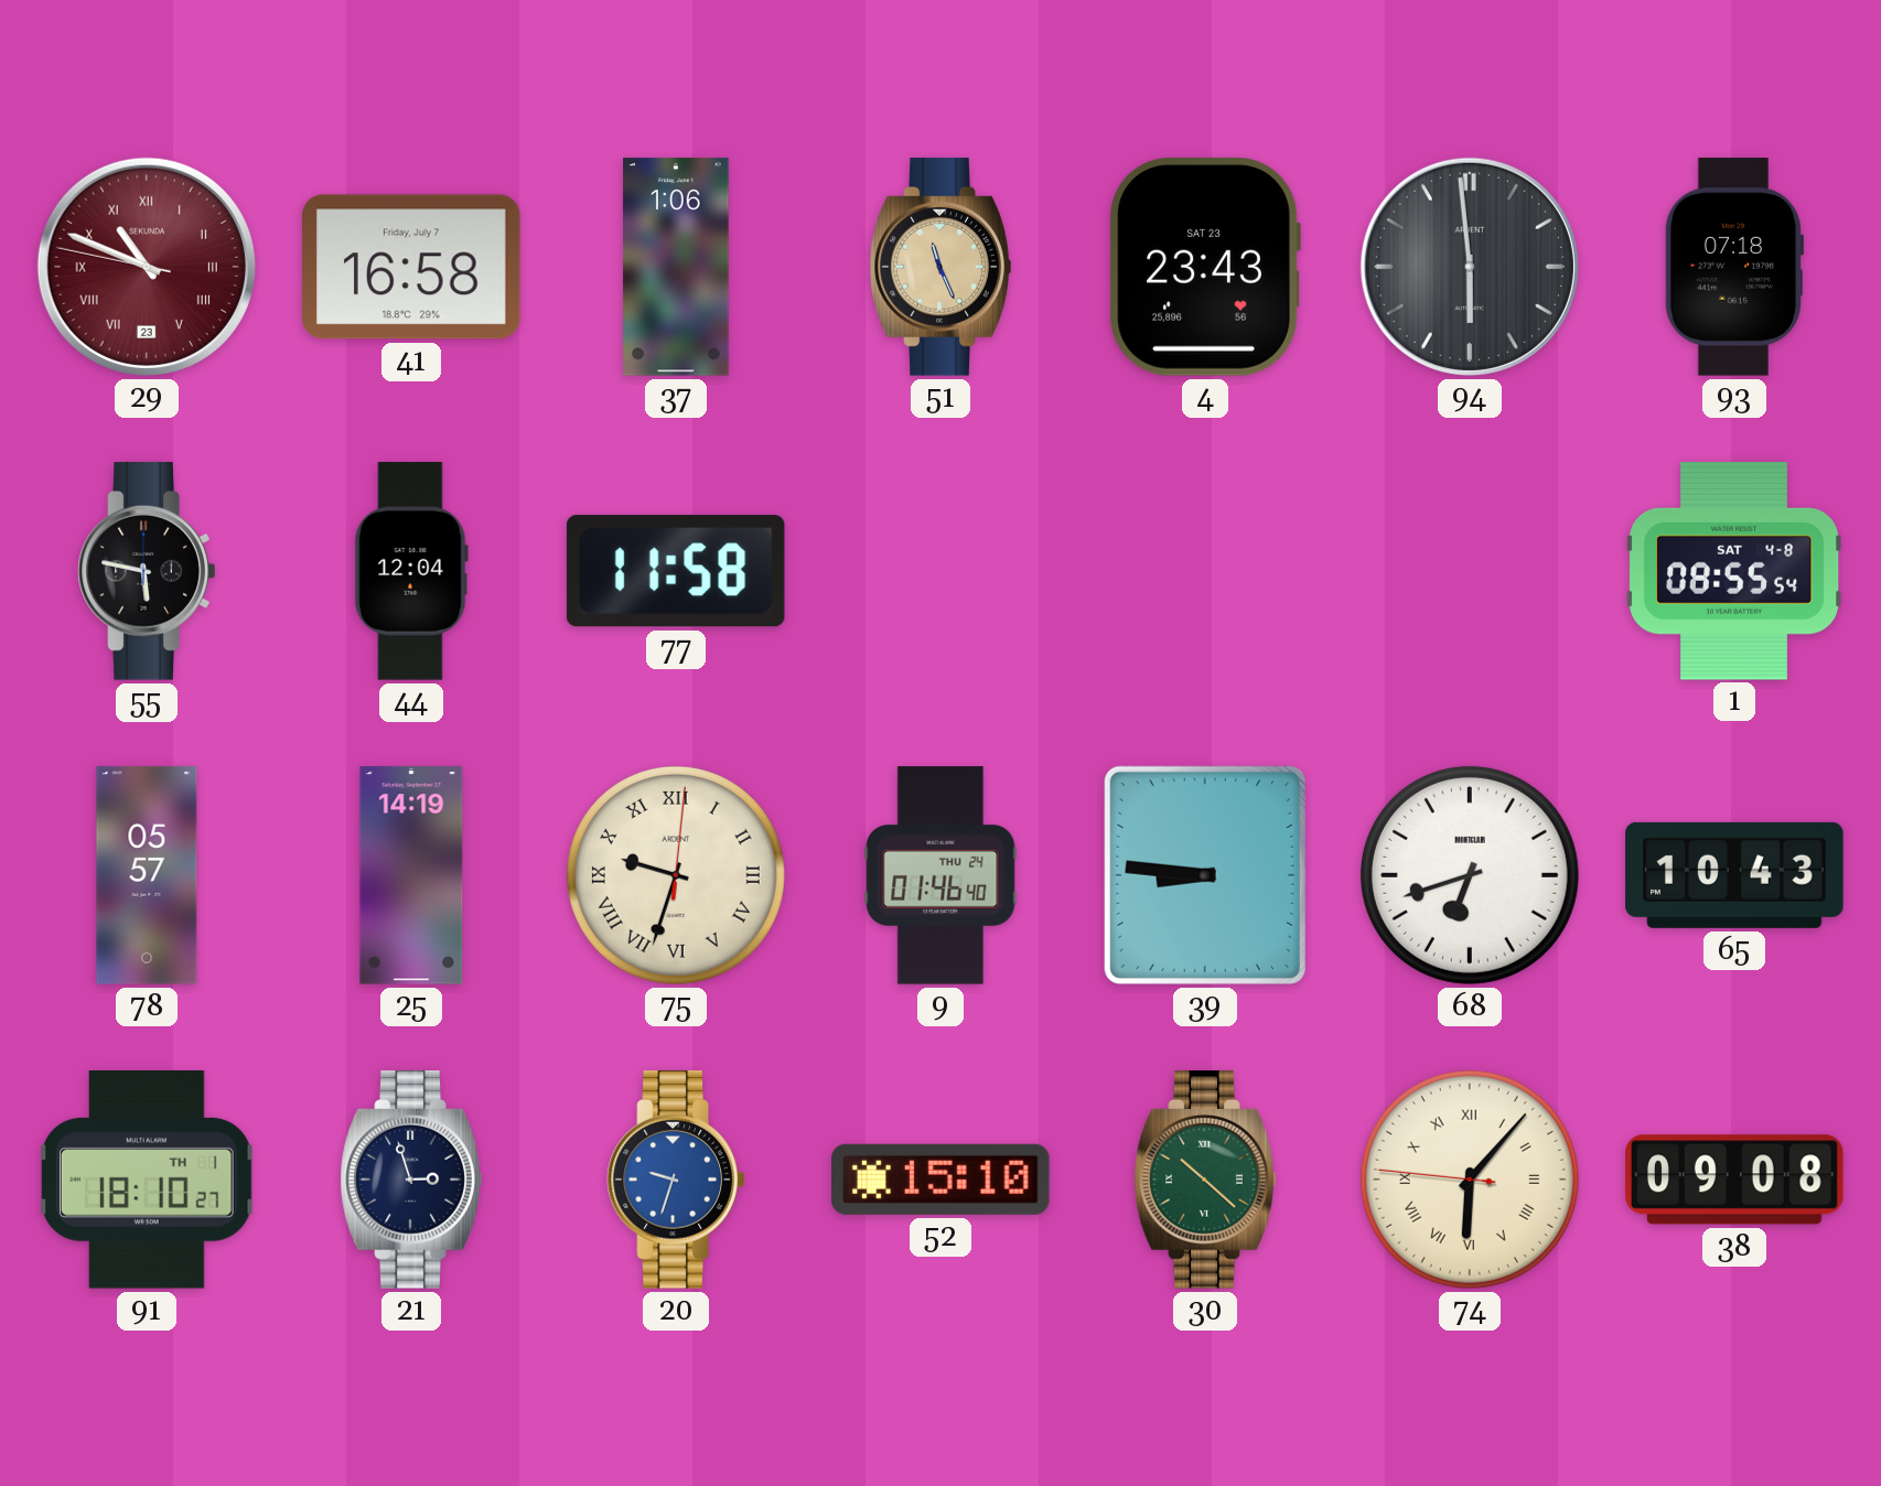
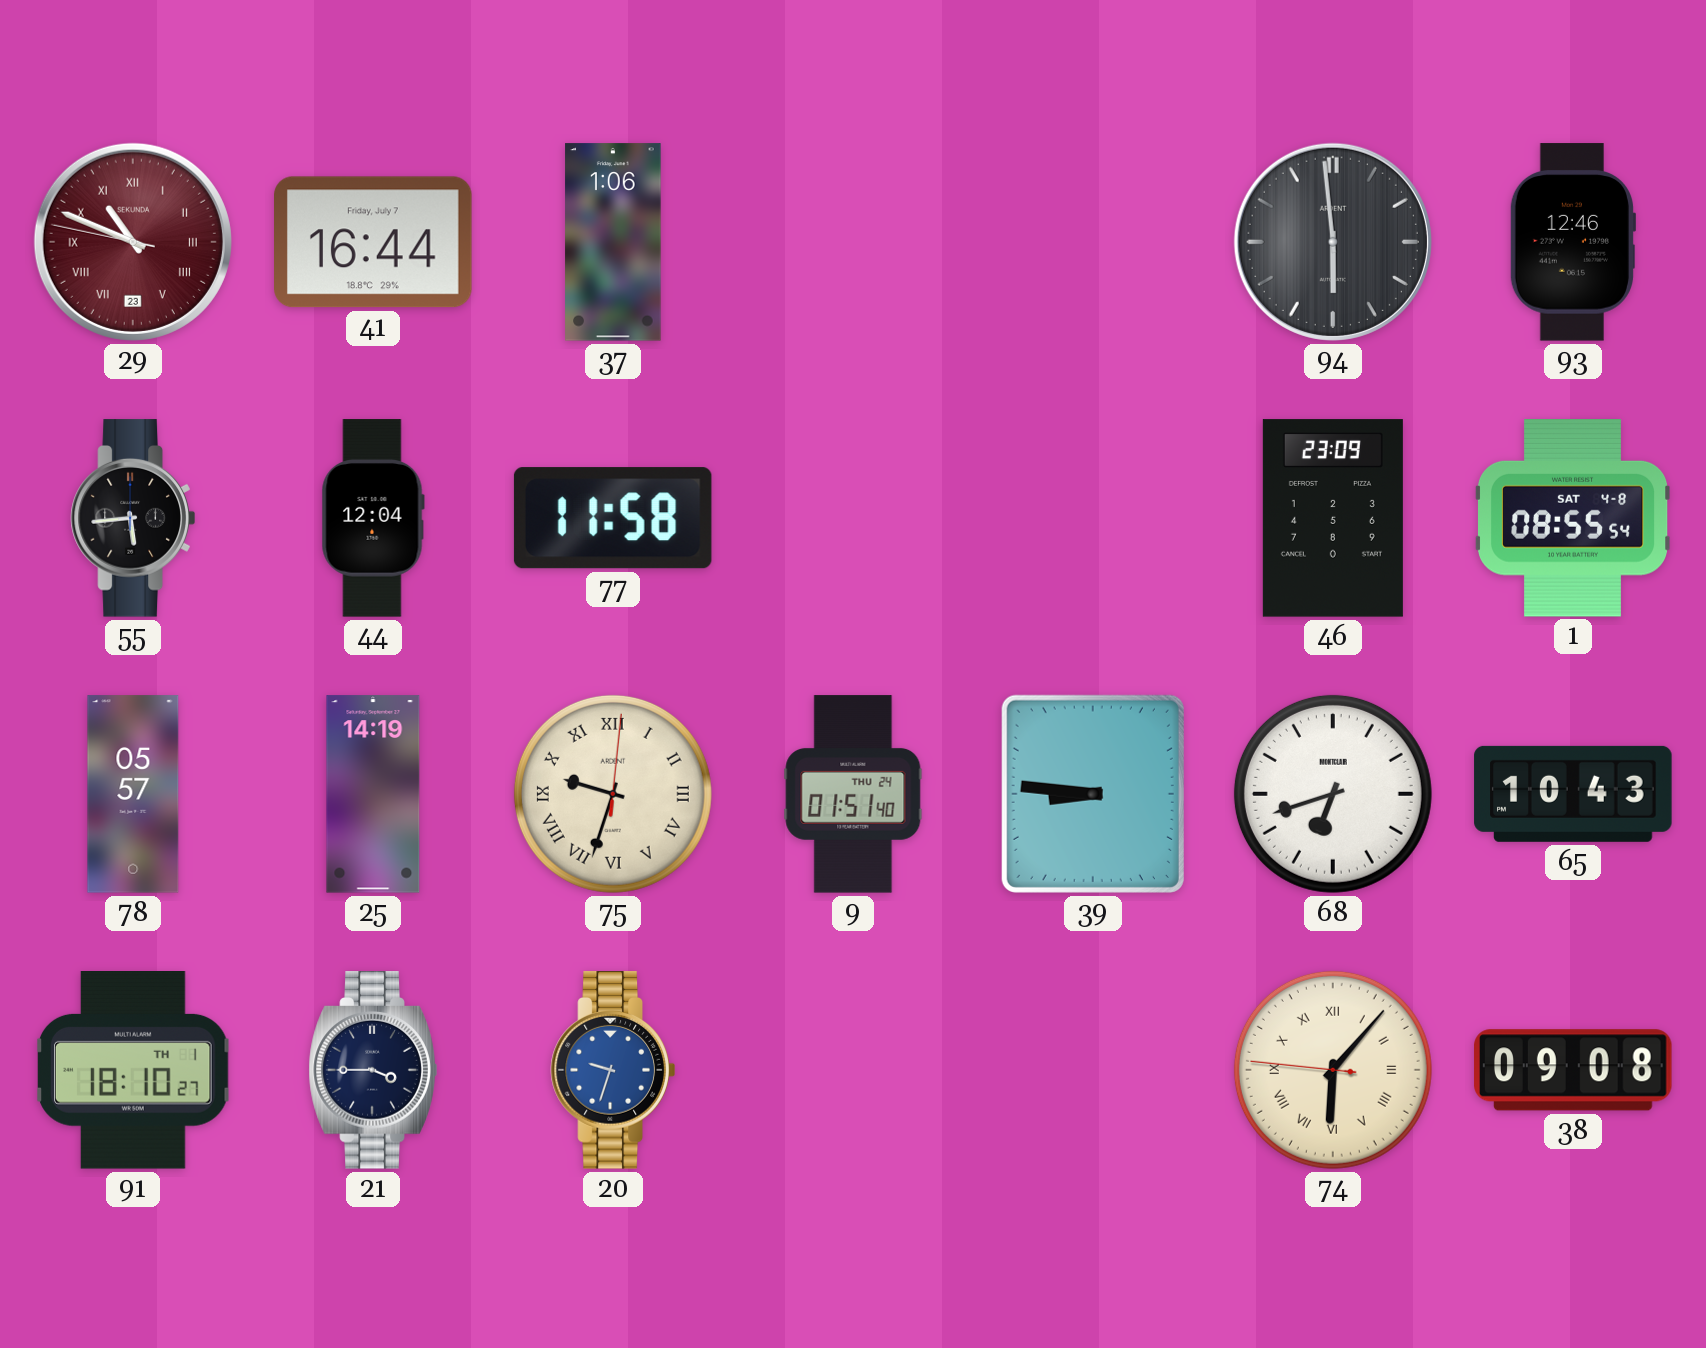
41: 16:58 -> 16:44 (374, 242)
51: 11:26 -> none (940, 267)
4: 23:43 -> none (1205, 268)
93: 07:18 -> 12:46 (1572, 242)
55: 5:47 -> 5:44 (133, 518)
46: none -> 23:09 (1333, 518)
9: 01:46 -> 01:51 (853, 794)
21: 2:57 -> 3:45 (373, 1070)
52: 15:10 -> none (940, 1180)
30: 10:22 -> none (1205, 1180)
